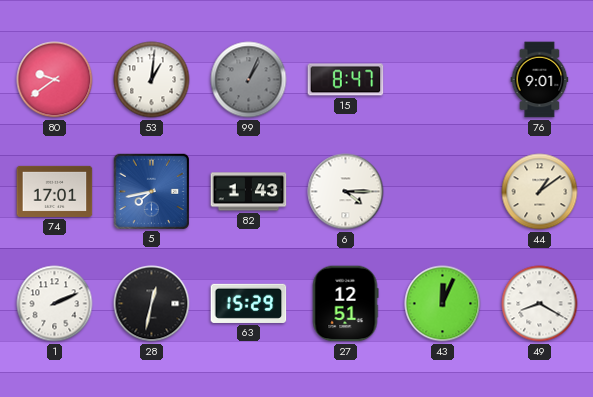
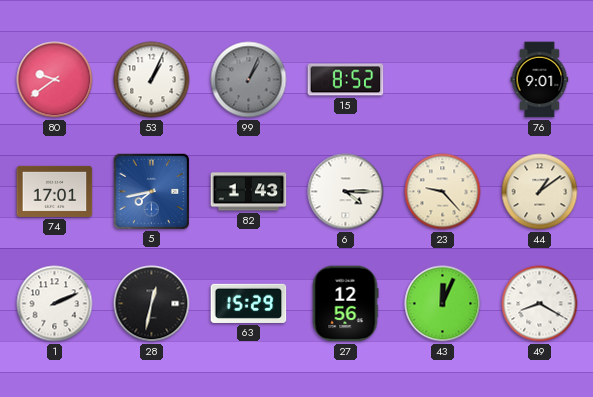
53: 1:01 -> 1:04 (152, 80)
15: 8:47 -> 8:52 (346, 80)
23: none -> 9:23 (443, 192)
27: 12:51 -> 12:56 (345, 304)
